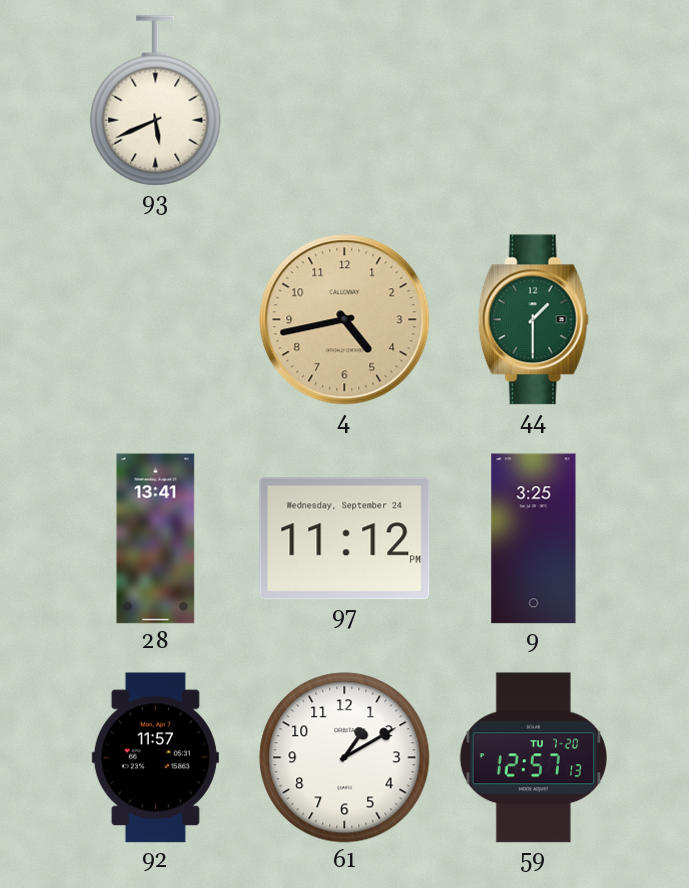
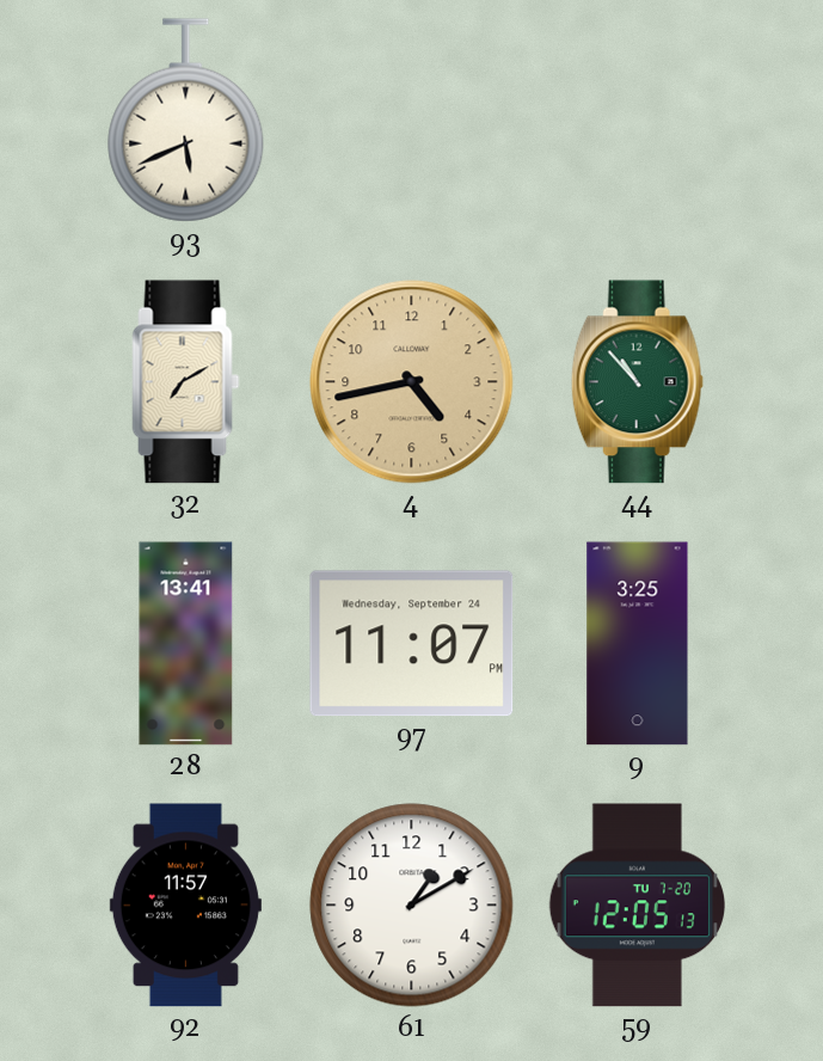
32: none -> 7:10 (186, 382)
44: 1:30 -> 10:53 (637, 382)
97: 11:12 -> 11:07 (412, 644)
59: 12:57 -> 12:05 (637, 906)
